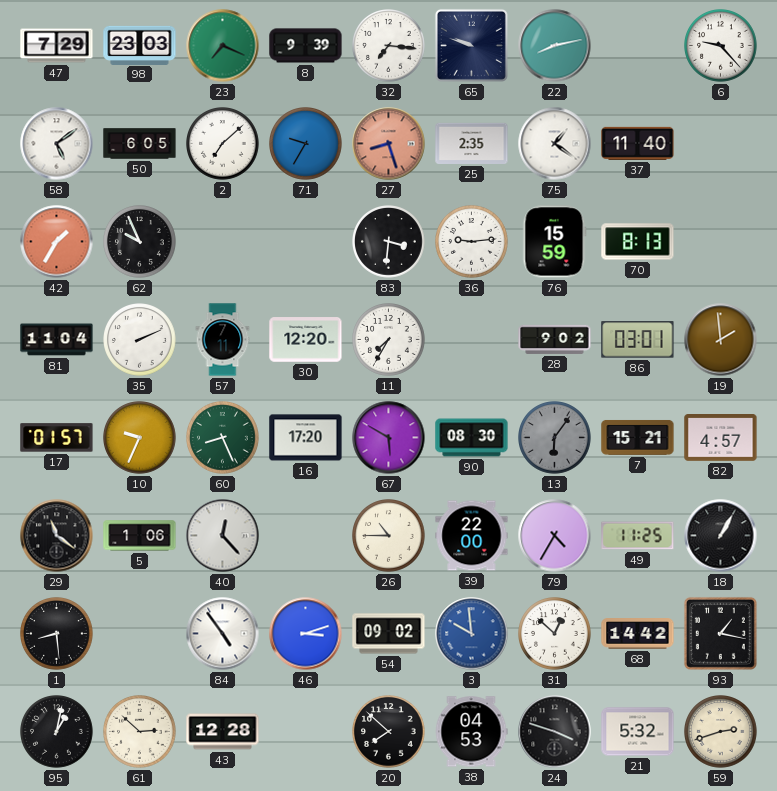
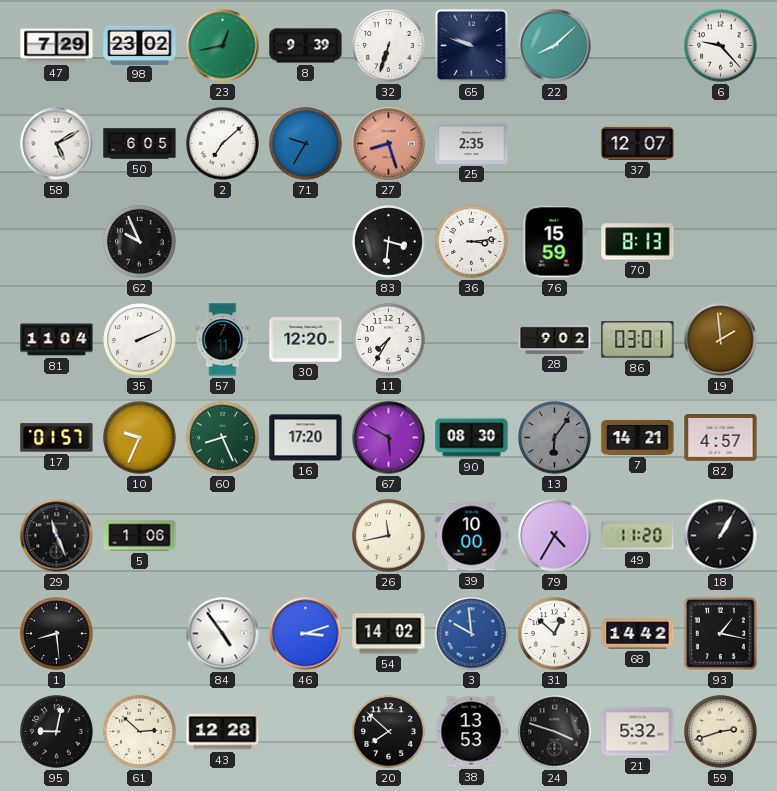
98: 23:03 -> 23:02 (140, 45)
23: 7:19 -> 12:43 (223, 46)
32: 7:16 -> 6:33 (389, 46)
22: 8:13 -> 8:08 (555, 46)
58: 5:09 -> 5:10 (57, 144)
75: 1:21 -> none (555, 144)
37: 11:40 -> 12:07 (638, 143)
42: 1:35 -> none (57, 242)
36: 9:14 -> 3:14 (472, 242)
7: 15:21 -> 14:21 (638, 437)
29: 11:21 -> 11:26 (57, 536)
40: 12:23 -> none (223, 536)
26: 10:45 -> 11:43 (389, 536)
39: 22:00 -> 10:00 (472, 536)
49: 11:25 -> 11:20 (638, 536)
54: 09:02 -> 14:02 (389, 634)
95: 1:02 -> 9:02 (57, 732)
38: 04:53 -> 13:53 (471, 732)
